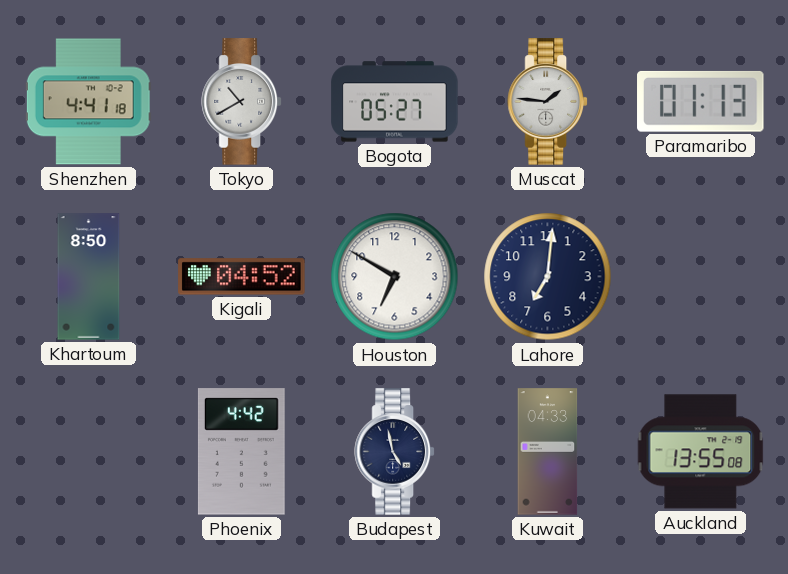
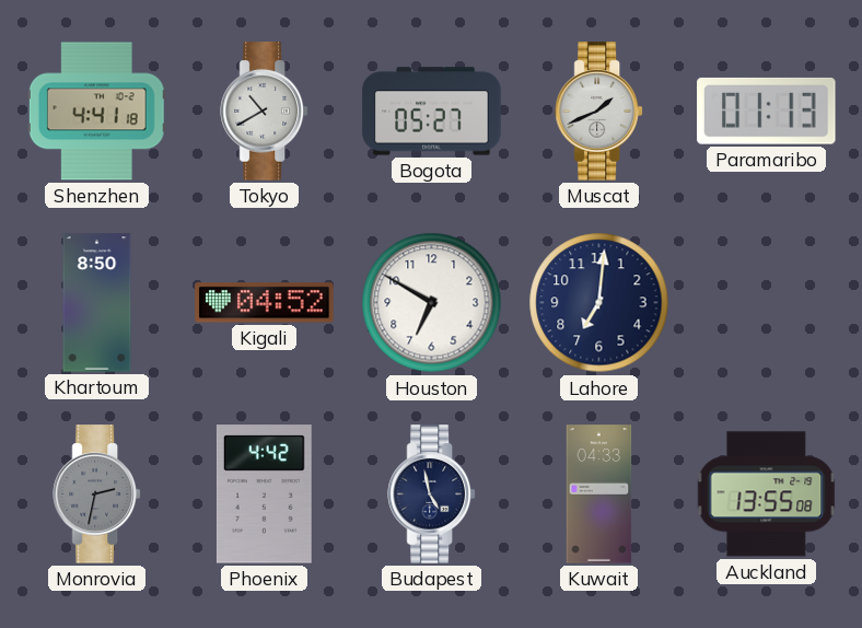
Muscat: 1:46 -> 1:41 (598, 112)
Monrovia: none -> 2:32 (96, 495)
